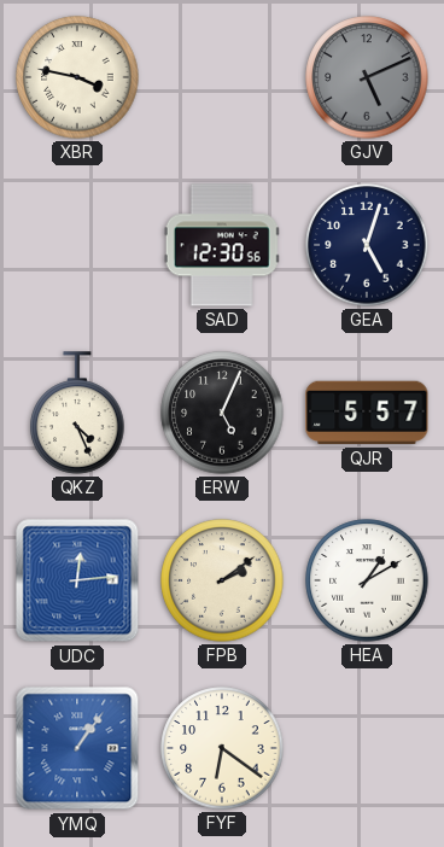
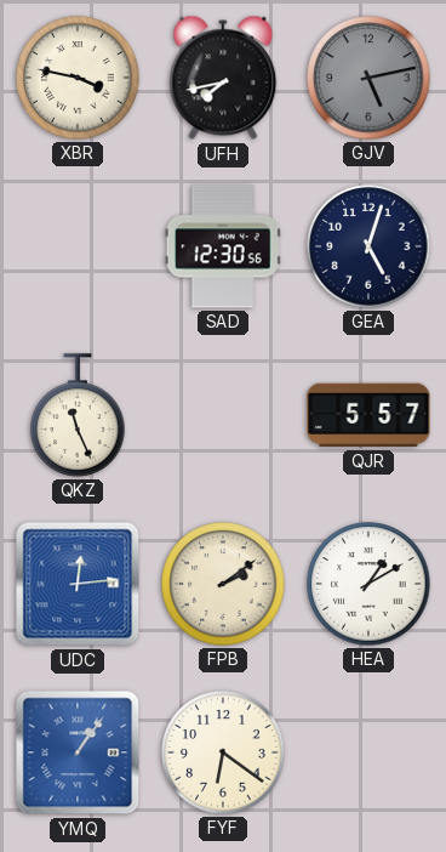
UFH: none -> 7:43 (223, 78)
GJV: 5:11 -> 5:13 (368, 78)
QKZ: 4:26 -> 11:26 (78, 415)
ERW: 5:04 -> none (222, 413)
